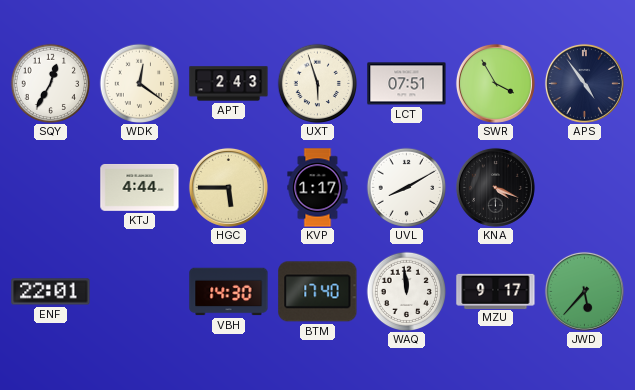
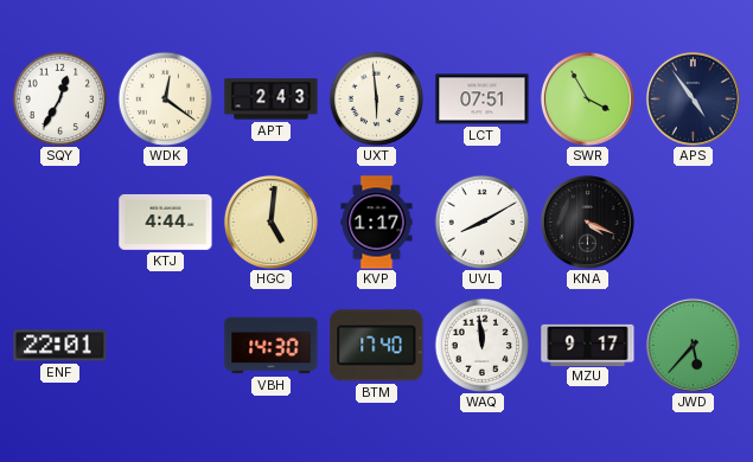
UXT: 5:57 -> 5:59 (376, 98)
HGC: 5:45 -> 5:01 (270, 222)
